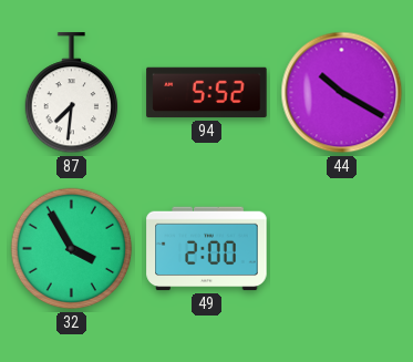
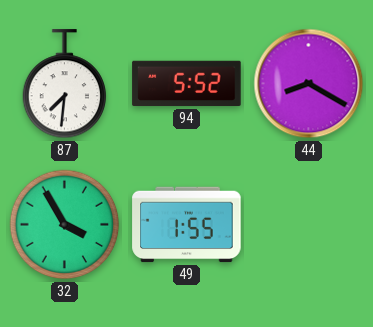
44: 10:20 -> 8:20 (309, 84)
49: 2:00 -> 1:55 (187, 225)
